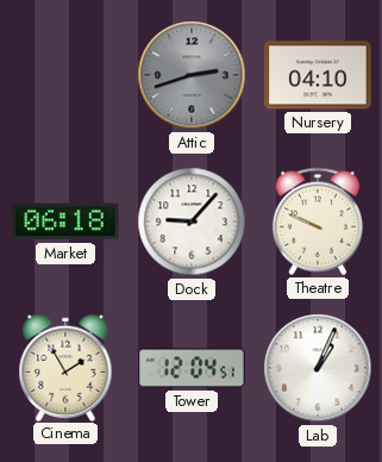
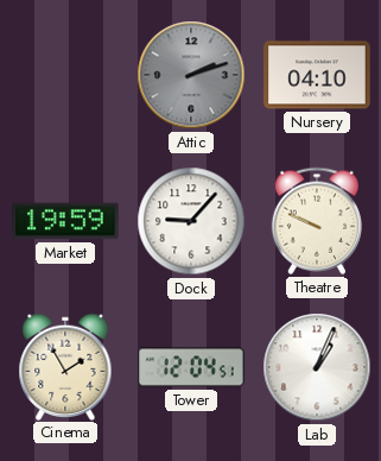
Attic: 2:42 -> 2:12 (191, 75)
Market: 06:18 -> 19:59 (65, 221)
